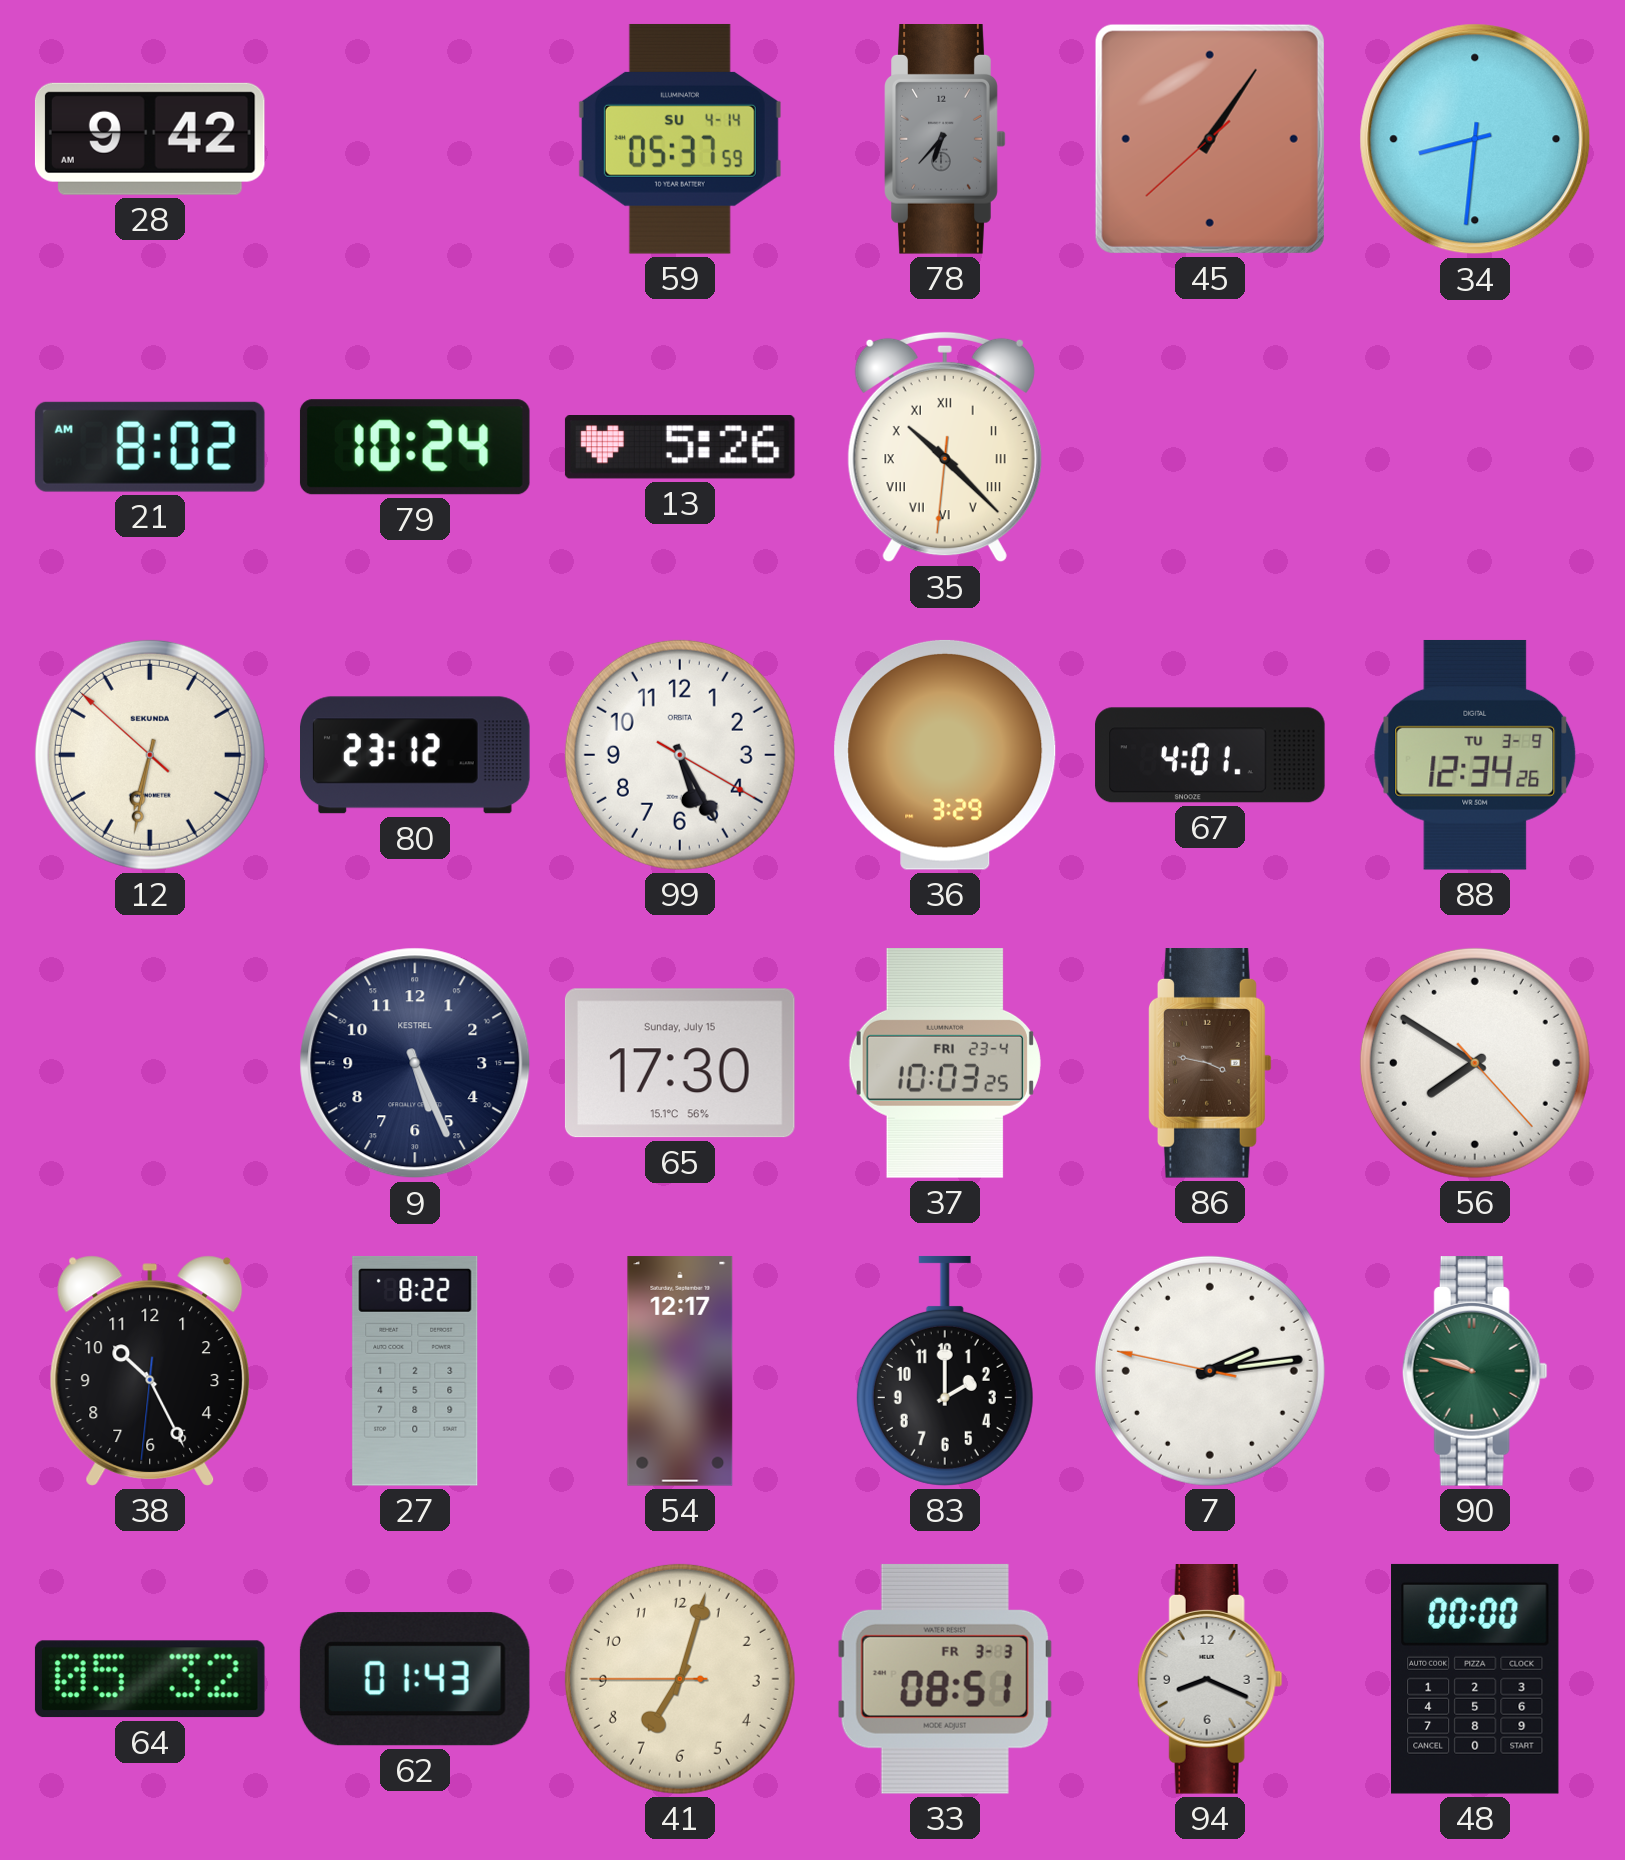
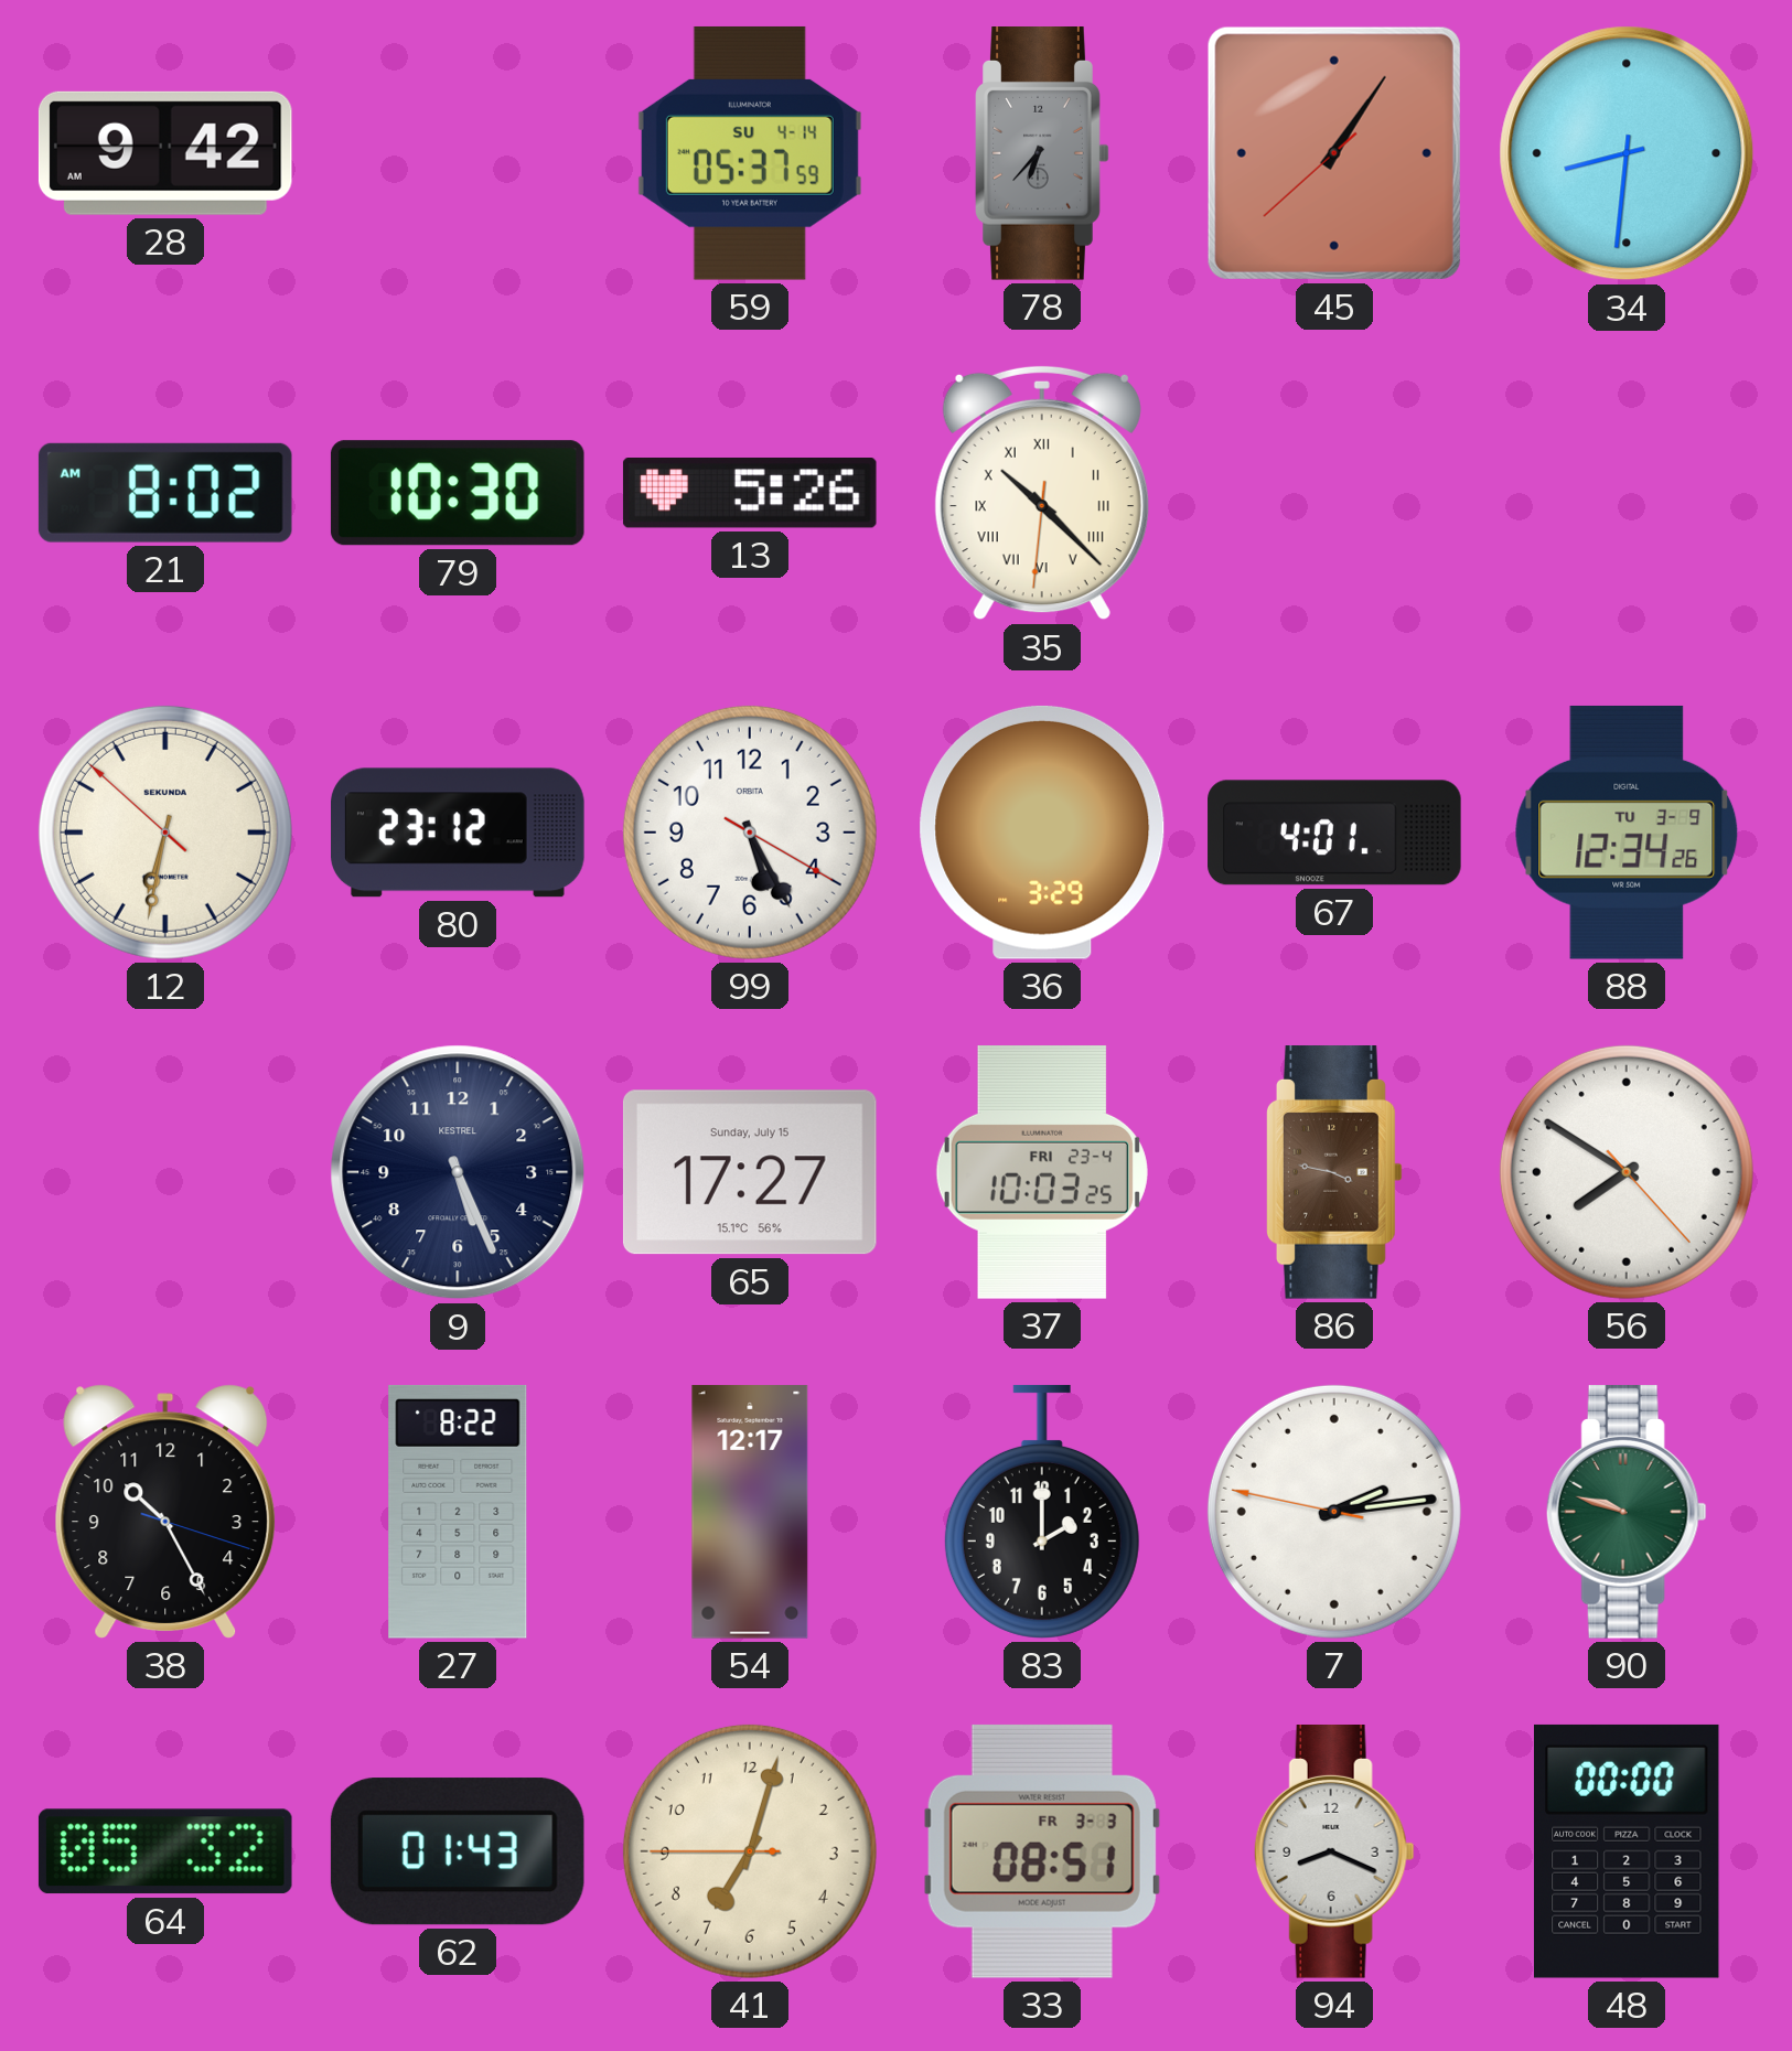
79: 10:24 -> 10:30 (458, 493)
65: 17:30 -> 17:27 (750, 1172)
38: 10:25:31 -> 10:25:18 (165, 1512)
